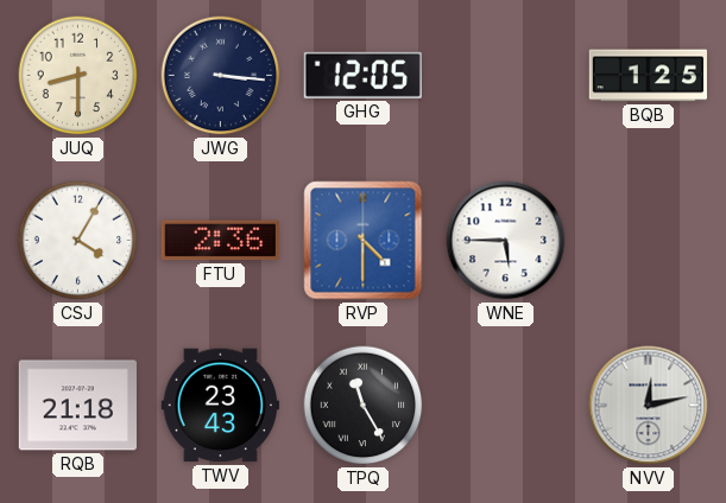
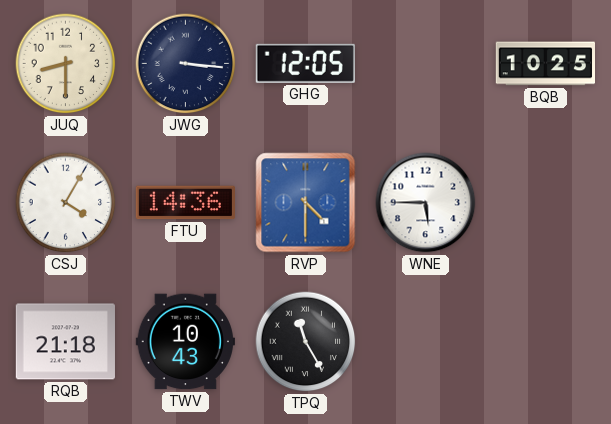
BQB: 1:25 -> 10:25 (545, 64)
FTU: 2:36 -> 14:36 (185, 203)
TWV: 23:43 -> 10:43 (185, 342)
NVV: 12:13 -> none (649, 406)
